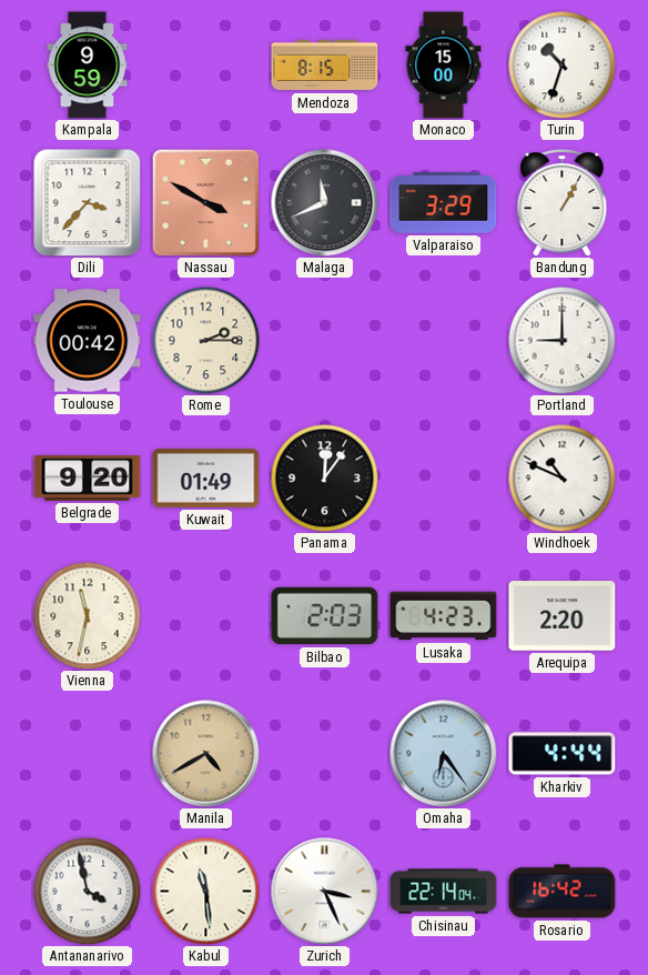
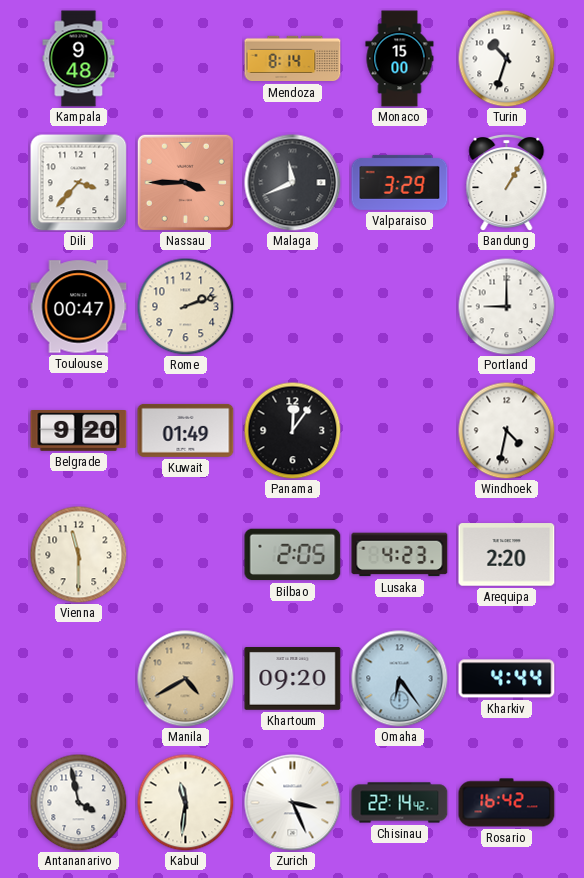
Kampala: 9:59 -> 9:48 (79, 59)
Mendoza: 8:15 -> 8:14 (293, 59)
Nassau: 3:50 -> 3:45 (185, 182)
Toulouse: 00:42 -> 00:47 (79, 307)
Rome: 2:15 -> 2:12 (185, 306)
Windhoek: 10:49 -> 4:32 (506, 430)
Vienna: 11:32 -> 11:30 (78, 554)
Bilbao: 2:03 -> 2:05 (293, 555)
Khartoum: none -> 09:20 (293, 679)
Kabul: 11:29 -> 11:31 (185, 802)
Chisinau: 22:14:04 -> 22:14:42 (400, 803)
